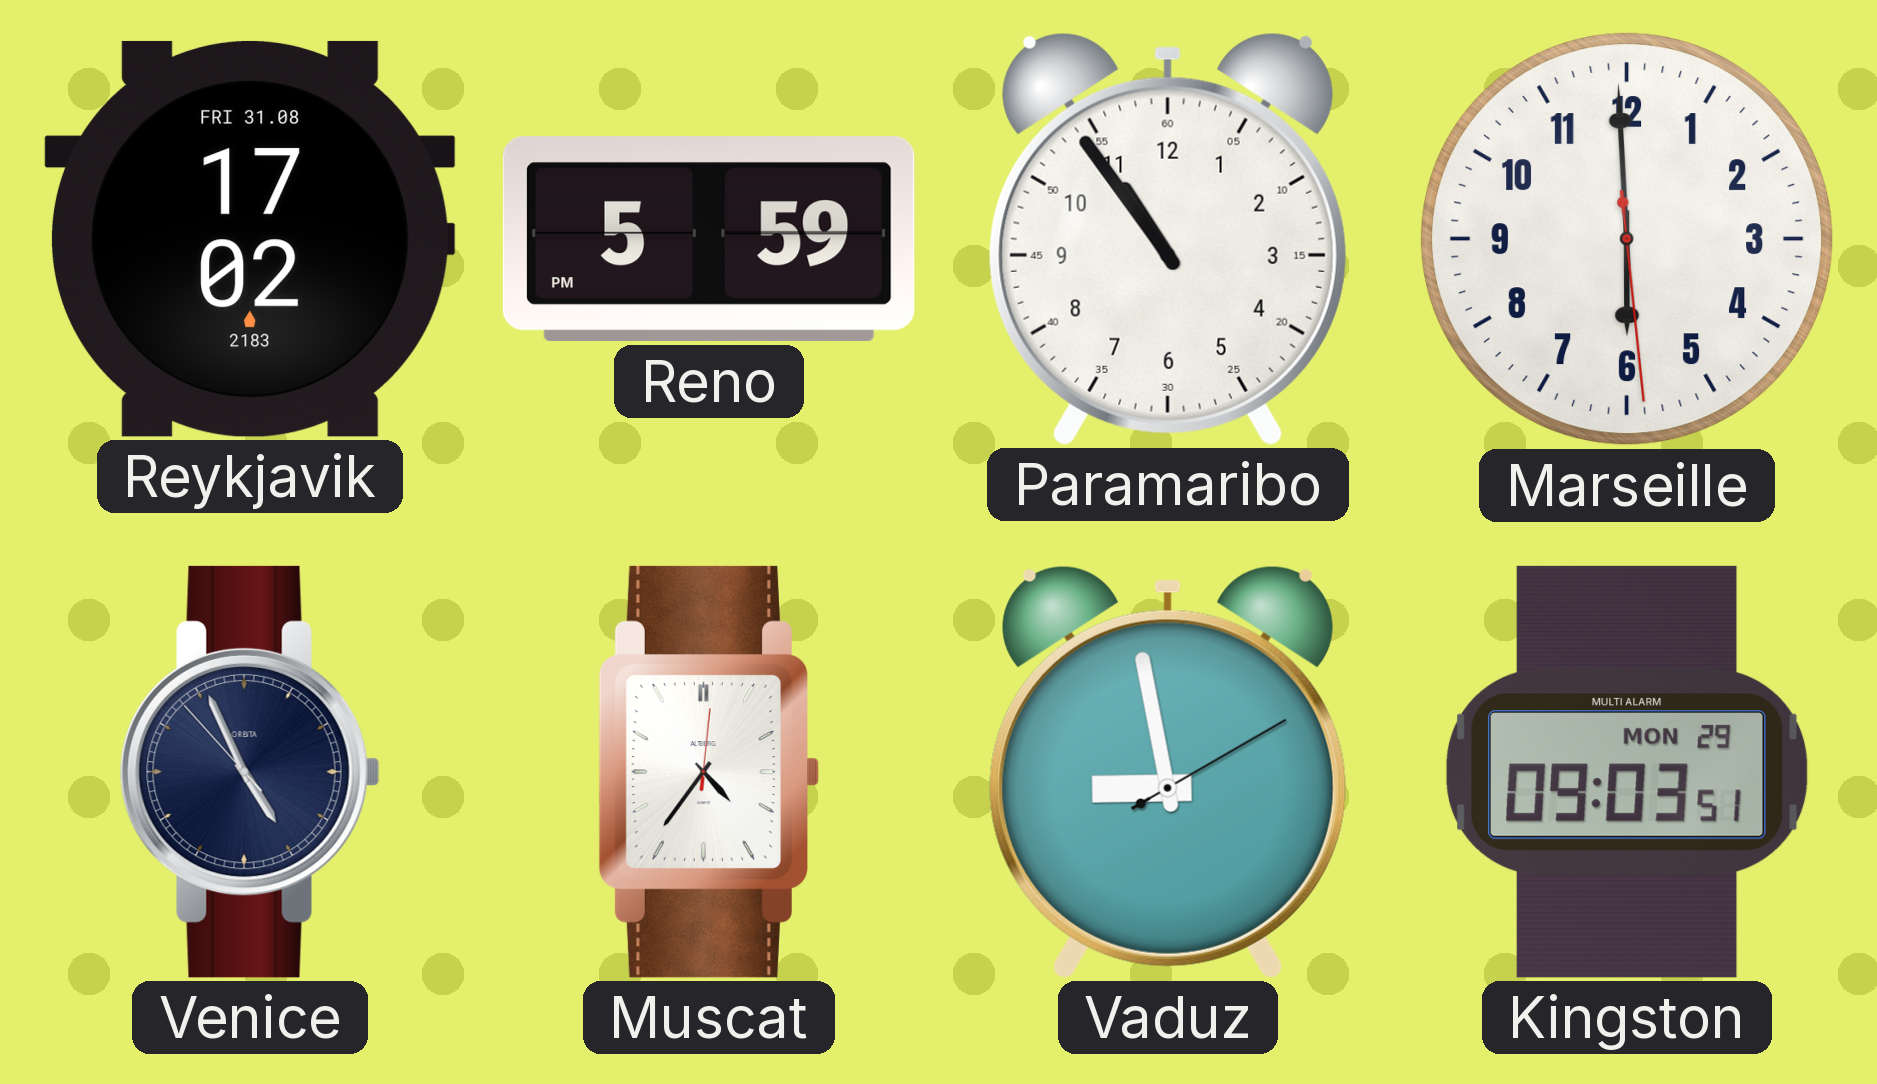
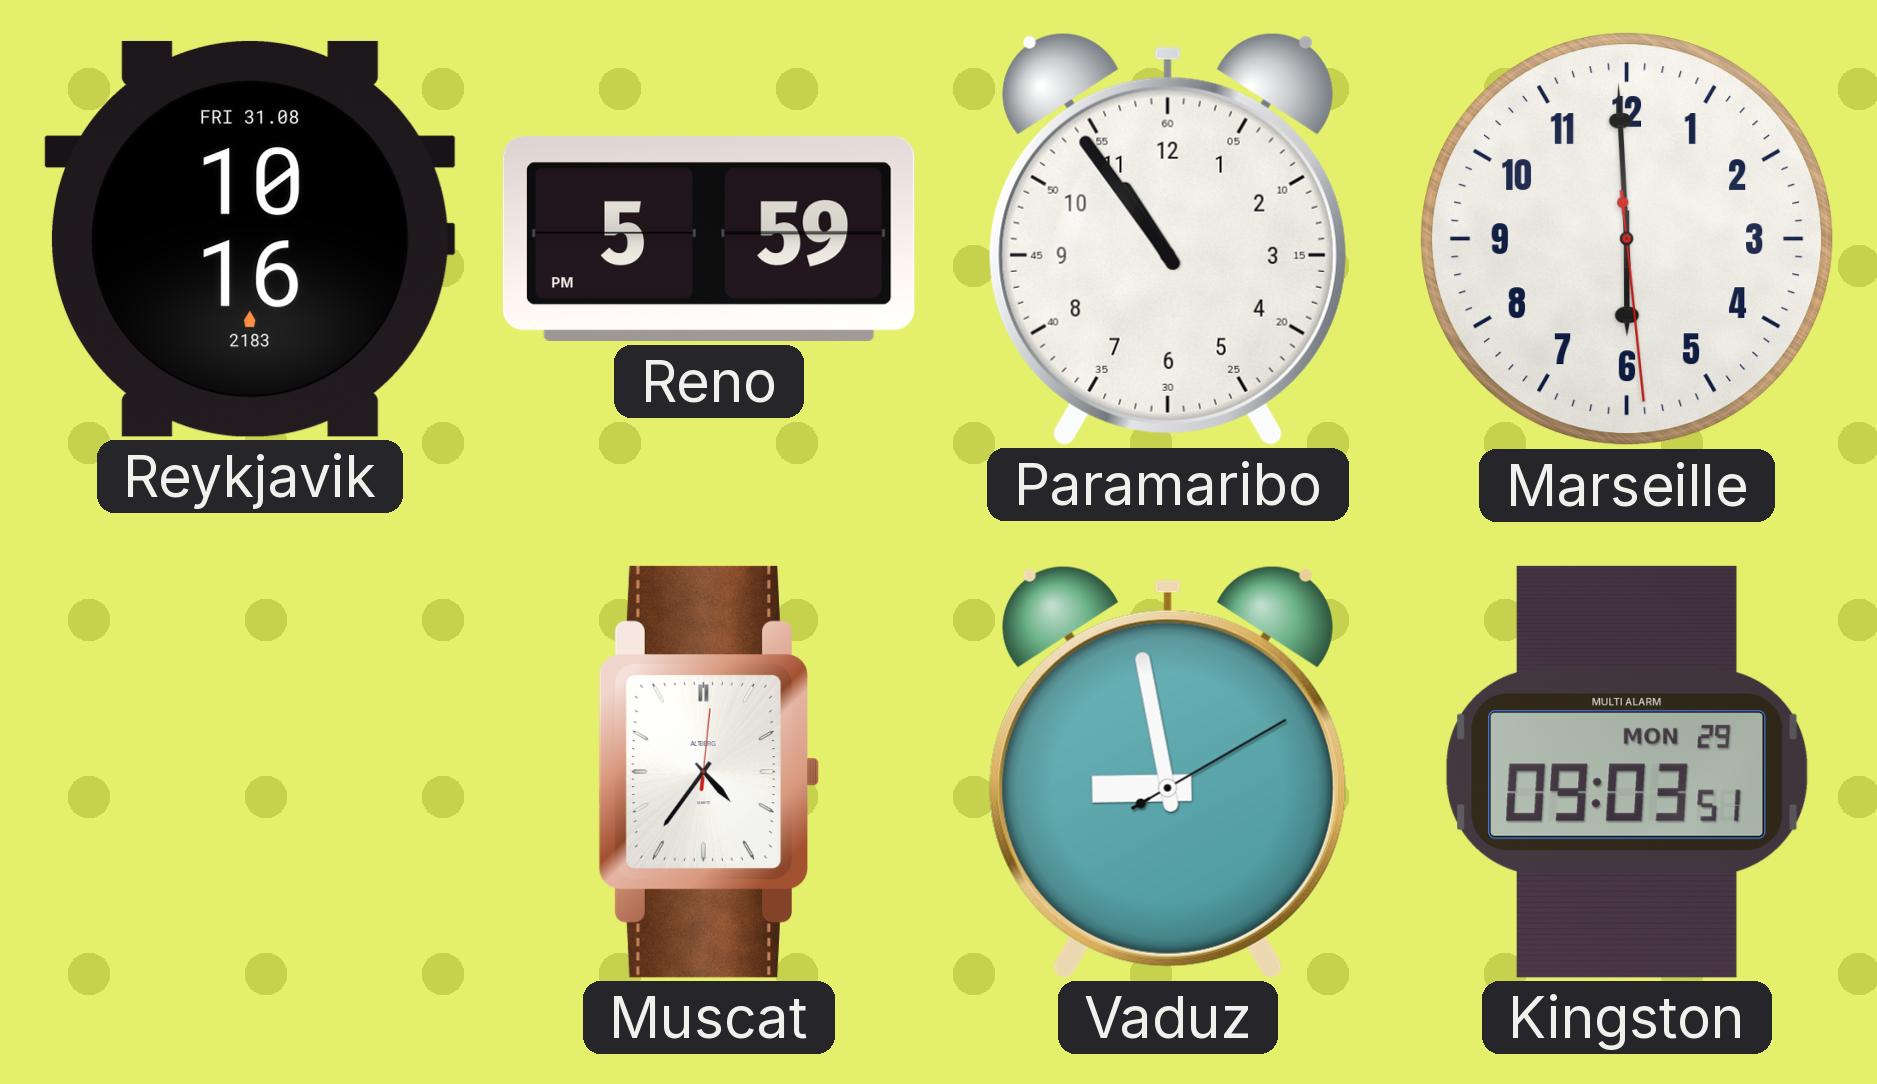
Reykjavik: 17:02 -> 10:16 (250, 239)
Venice: 4:55 -> none (250, 772)
